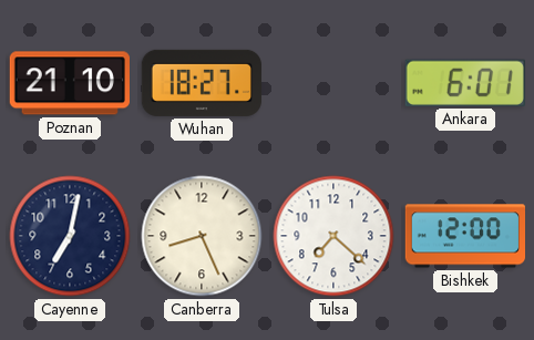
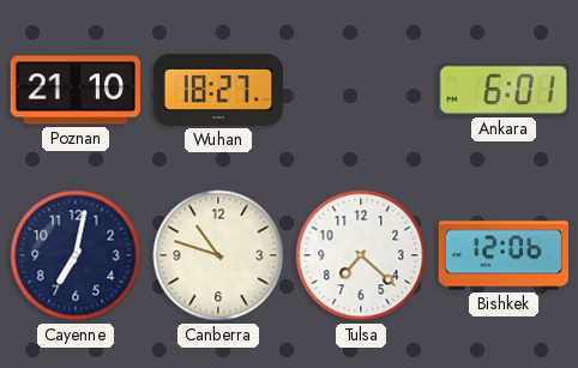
Canberra: 8:26 -> 10:48 (218, 255)
Bishkek: 12:00 -> 12:06 (502, 255)
